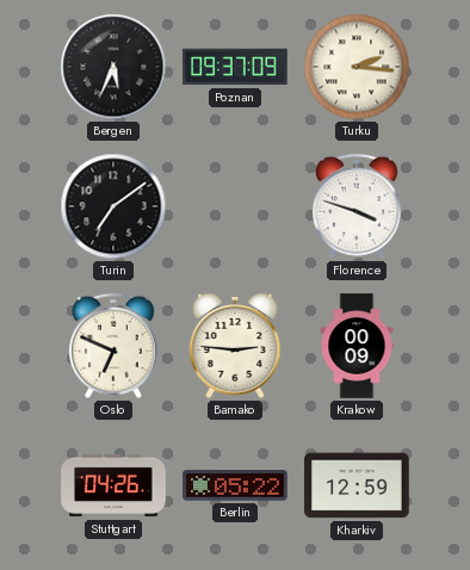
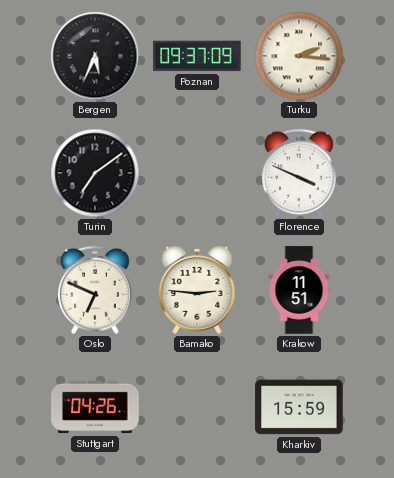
Florence: 3:48 -> 3:49 (300, 173)
Krakow: 00:09 -> 11:51 (299, 290)
Berlin: 05:22 -> none (235, 485)
Kharkiv: 12:59 -> 15:59 (299, 407)
